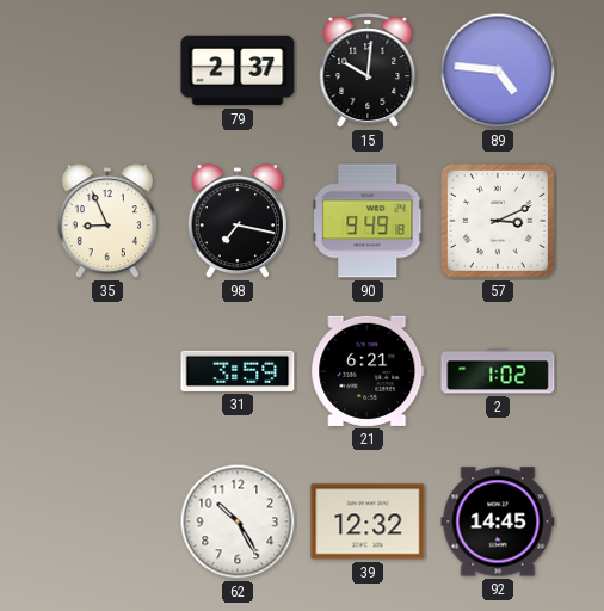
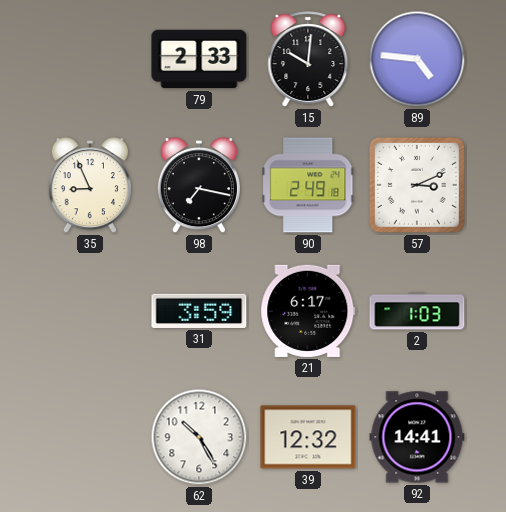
79: 2:37 -> 2:33 (199, 59)
90: 9:49 -> 2:49 (308, 185)
21: 6:21 -> 6:17 (308, 311)
2: 1:02 -> 1:03 (417, 311)
92: 14:45 -> 14:41 (417, 437)
